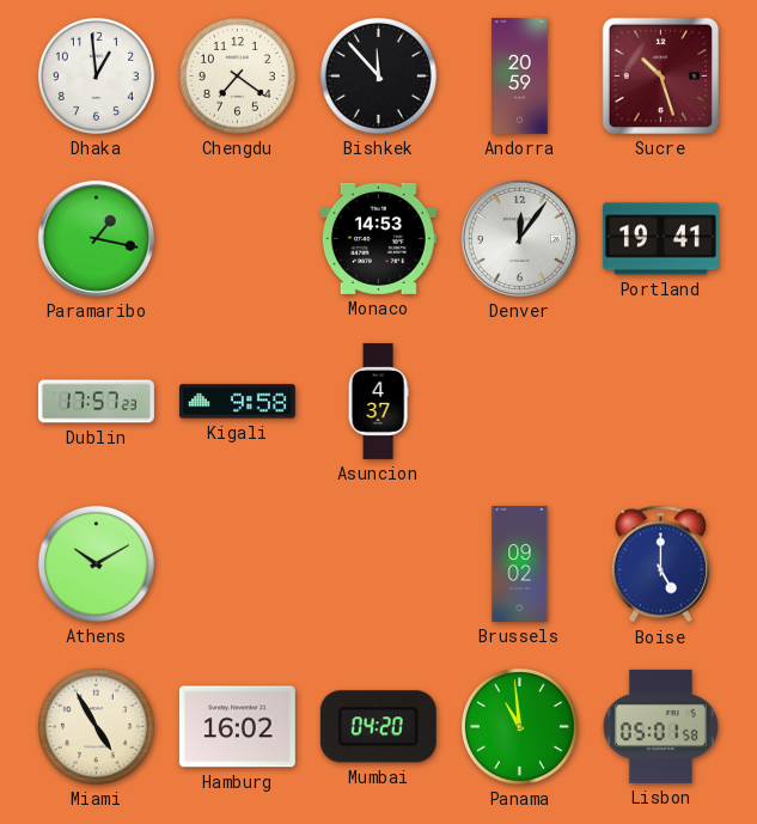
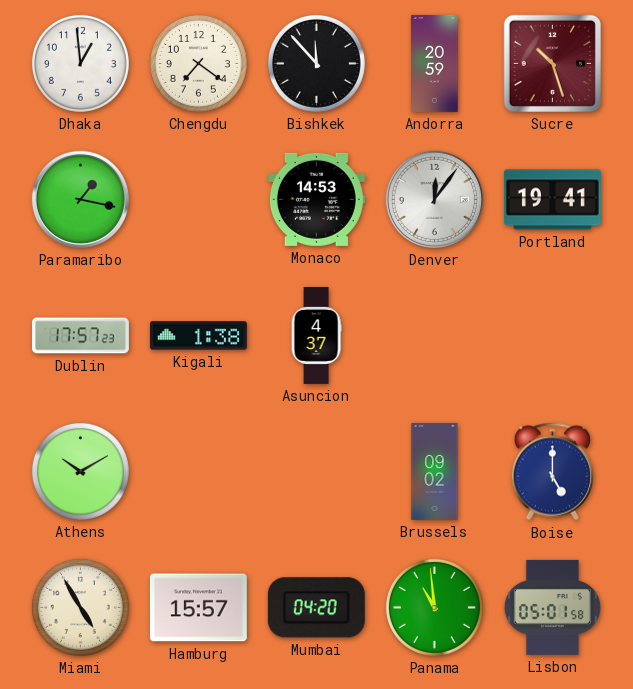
Kigali: 9:58 -> 1:38 (198, 336)
Hamburg: 16:02 -> 15:57 (198, 608)
